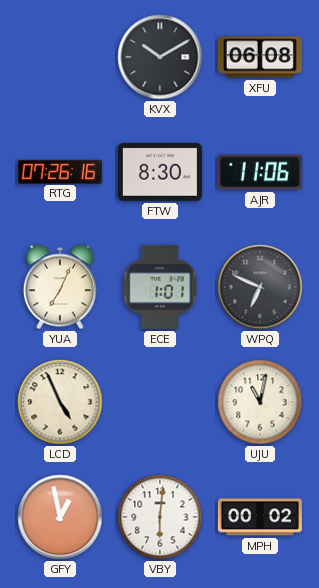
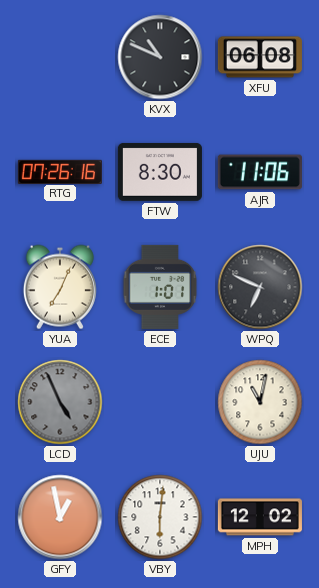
KVX: 10:10 -> 10:49 (160, 57)
LCD dial: cream -> grey (60, 402)
MPH: 00:02 -> 12:02 (260, 517)
